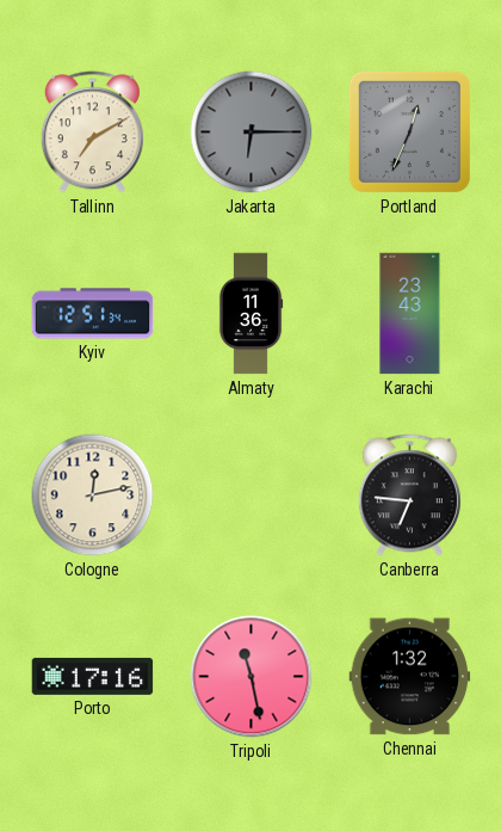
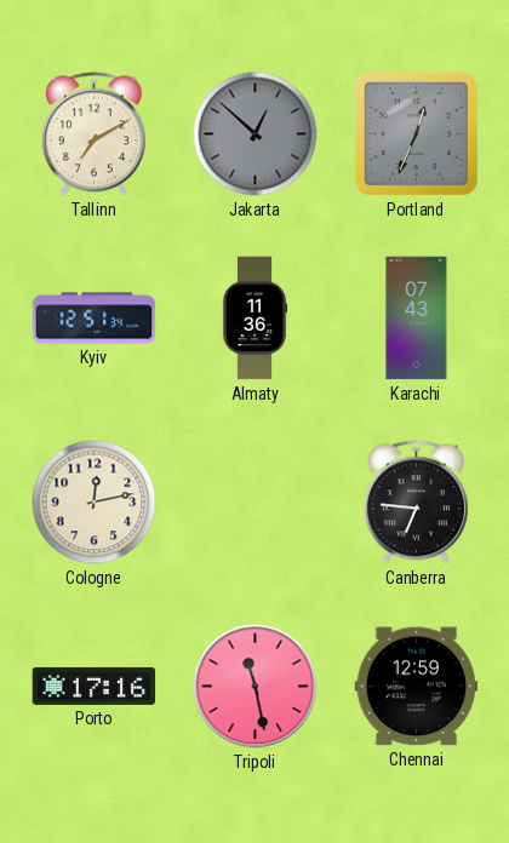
Jakarta: 6:15 -> 12:52 (256, 134)
Karachi: 23:43 -> 07:43 (417, 319)
Chennai: 1:32 -> 12:59 (417, 687)
